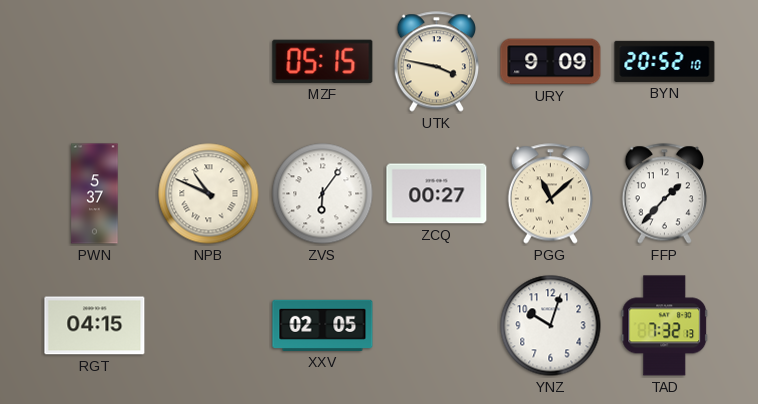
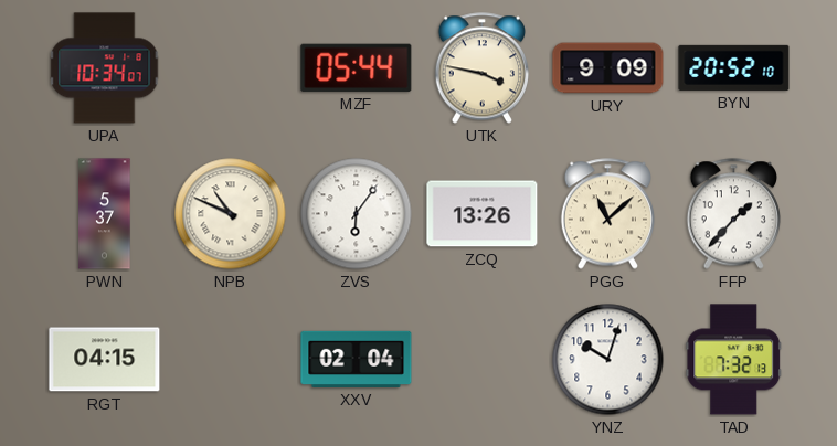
UPA: none -> 10:34 (105, 68)
MZF: 05:15 -> 05:44 (357, 67)
ZCQ: 00:27 -> 13:26 (483, 214)
XXV: 02:05 -> 02:04 (357, 359)
